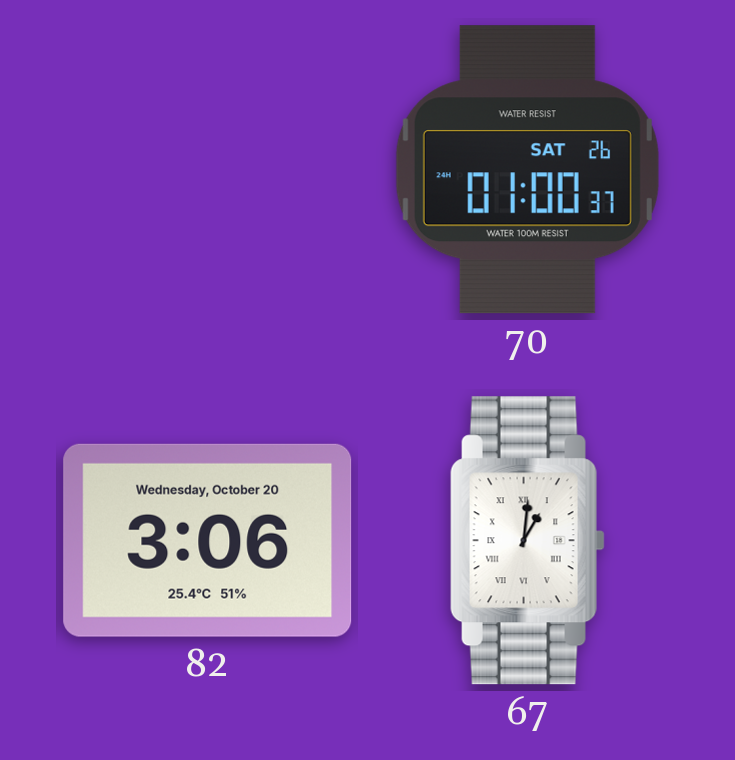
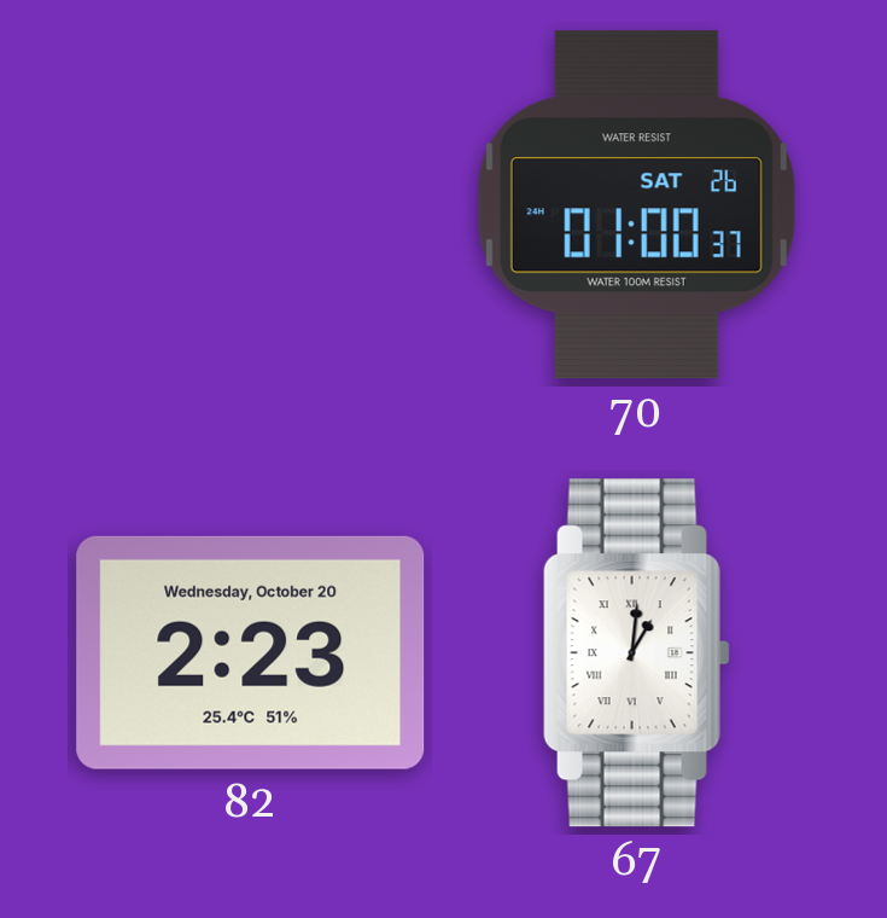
82: 3:06 -> 2:23 (251, 652)
